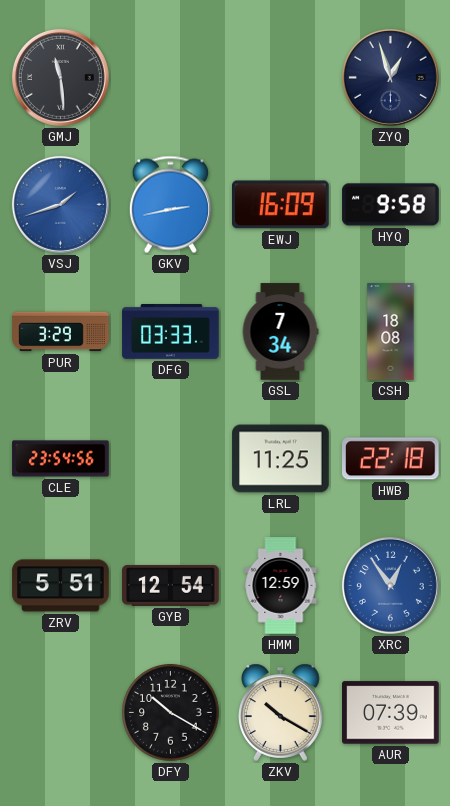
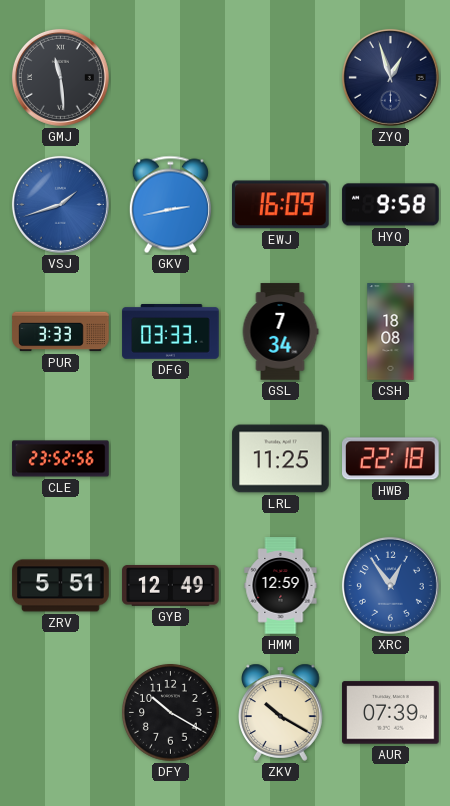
PUR: 3:29 -> 3:33 (61, 332)
CLE: 23:54 -> 23:52 (61, 459)
GYB: 12:54 -> 12:49 (171, 586)
